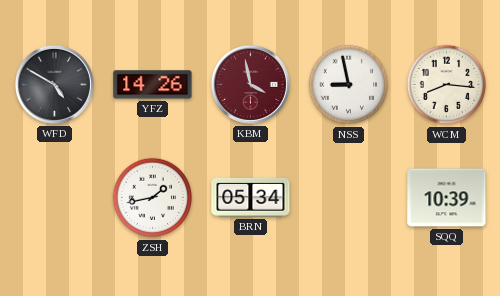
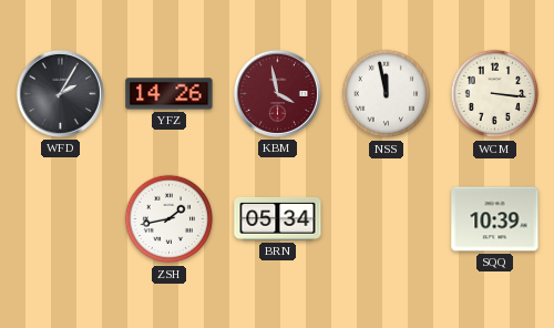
WFD: 4:50 -> 2:05 (60, 93)
NSS: 8:58 -> 11:58 (387, 94)
WCM: 8:16 -> 3:16 (495, 94)
